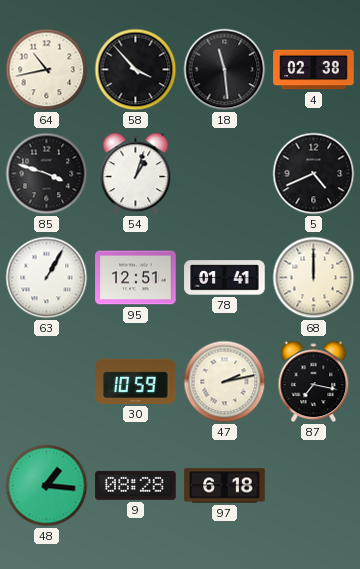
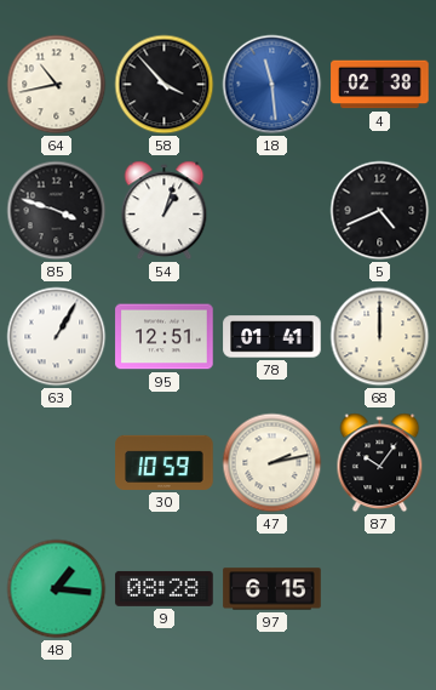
18 dial: black -> blue (272, 85)
87: 7:17 -> 10:06 (380, 463)
97: 6:18 -> 6:15 (272, 589)
